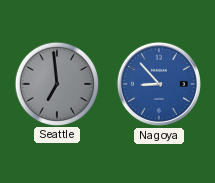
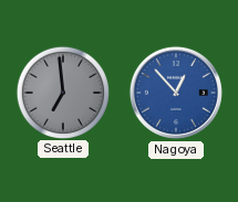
Nagoya: 8:53 -> 12:53 (176, 93)
